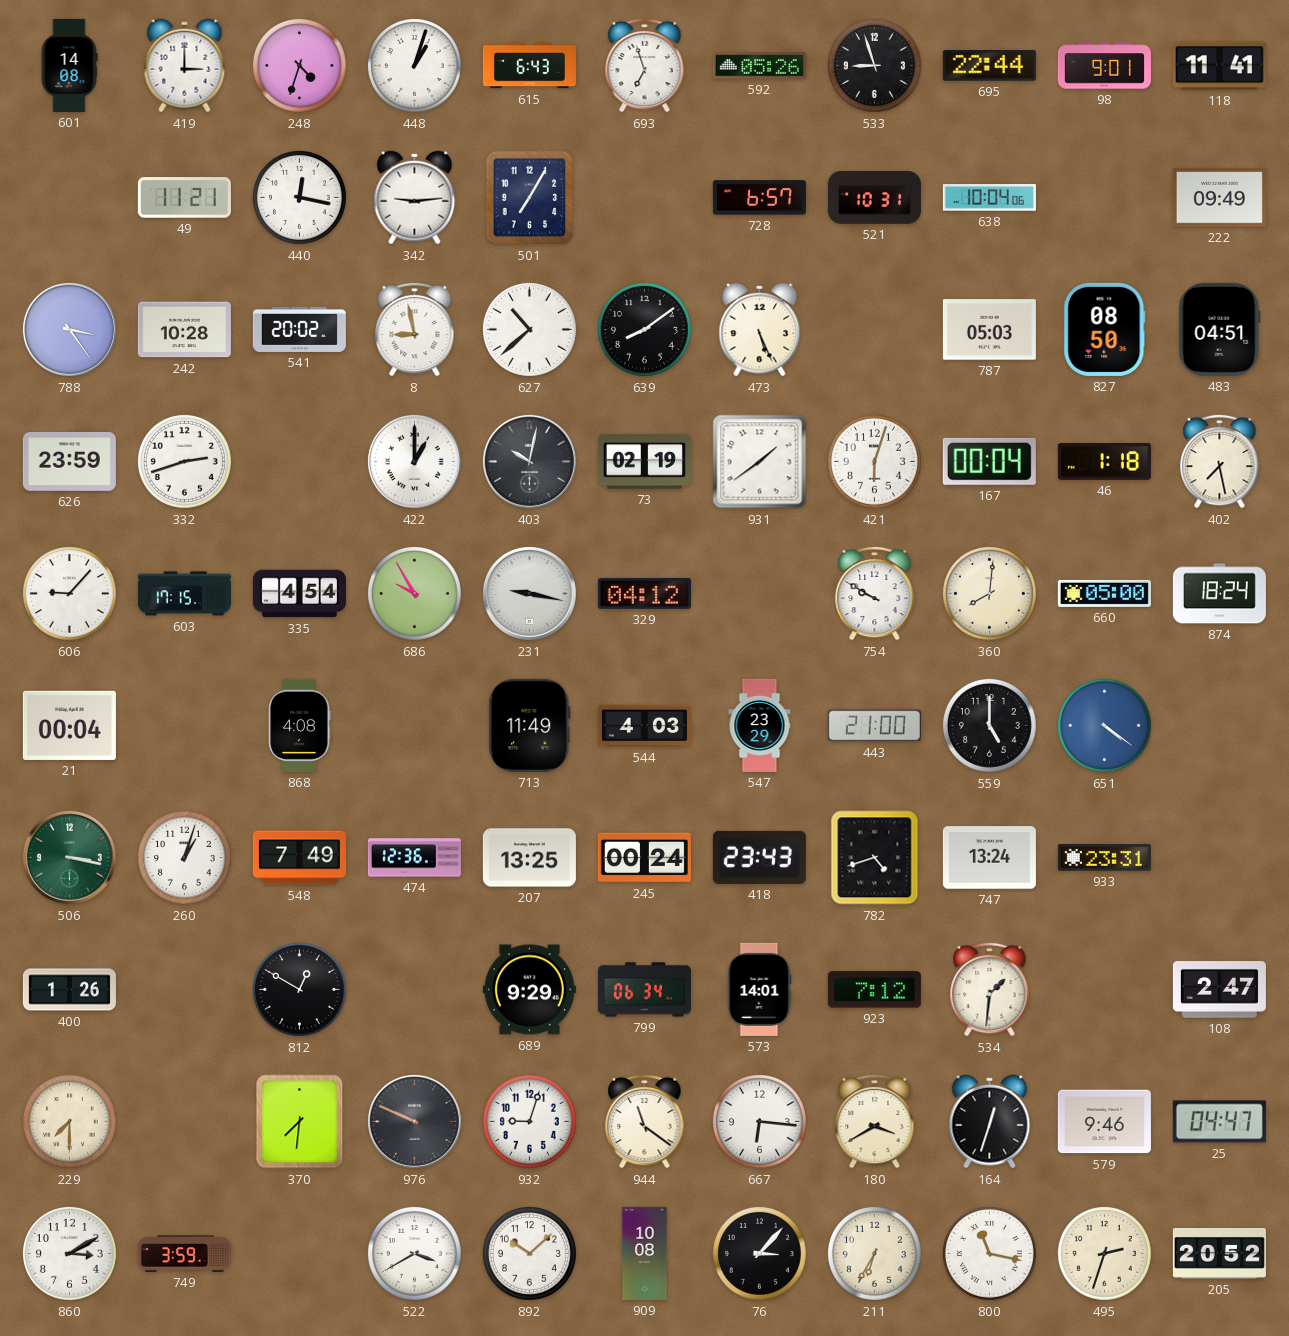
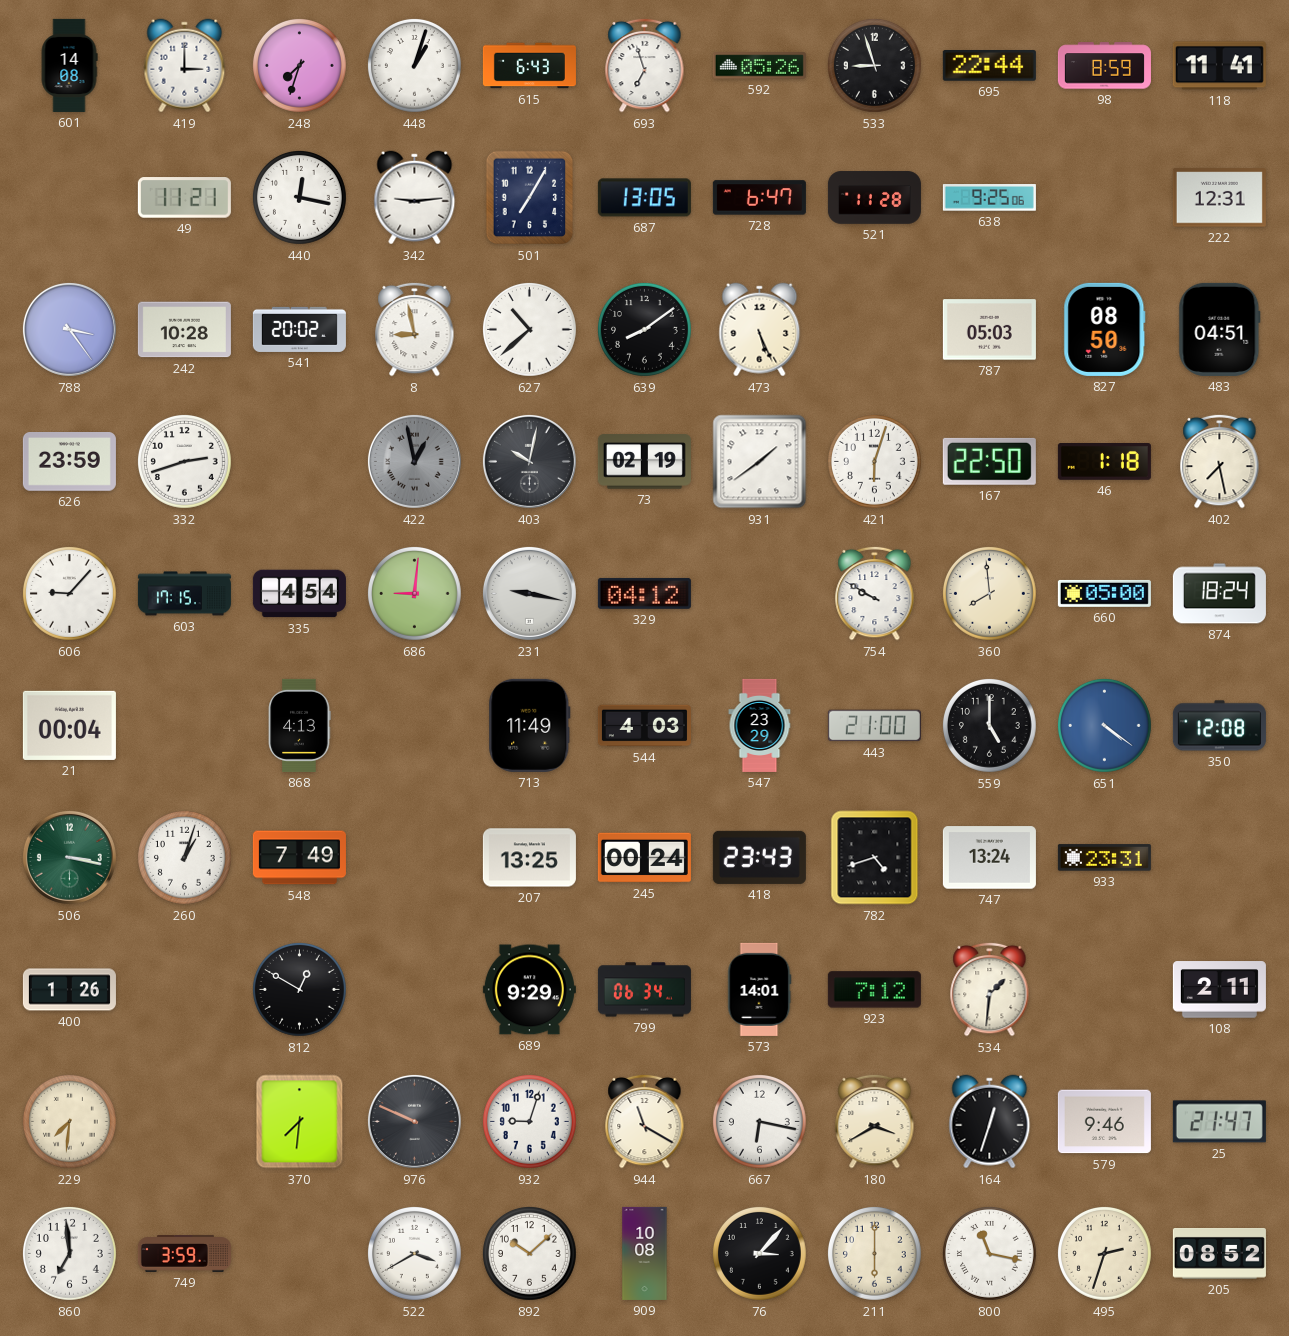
248: 4:33 -> 7:33 (300, 66)
98: 9:01 -> 8:59 (1104, 66)
687: none -> 13:05 (644, 198)
728: 6:57 -> 6:47 (759, 198)
521: 10:31 -> 11:28 (874, 198)
638: 10:04 -> 9:25 (989, 198)
222: 09:49 -> 12:31 (1219, 198)
422: 1:00 -> 12:58 (414, 461)
422 dial: white -> grey (414, 461)
167: 00:04 -> 22:50 (989, 461)
686: 9:55 -> 9:01 (415, 594)
360: 8:01 -> 7:59 (990, 594)
868: 4:08 -> 4:13 (299, 725)
350: none -> 12:08 (1219, 726)
474: 12:36 -> none (414, 858)
108: 2:47 -> 2:11 (1219, 990)
229: 7:30 -> 7:31 (70, 1122)
944: 11:21 -> 11:20 (645, 1121)
667: 6:16 -> 6:17 (760, 1122)
25: 04:47 -> 21:47 (1219, 1122)
860: 3:10 -> 6:59 (70, 1254)
211: 6:35 -> 6:00 (875, 1254)
205: 20:52 -> 08:52 (1219, 1254)
